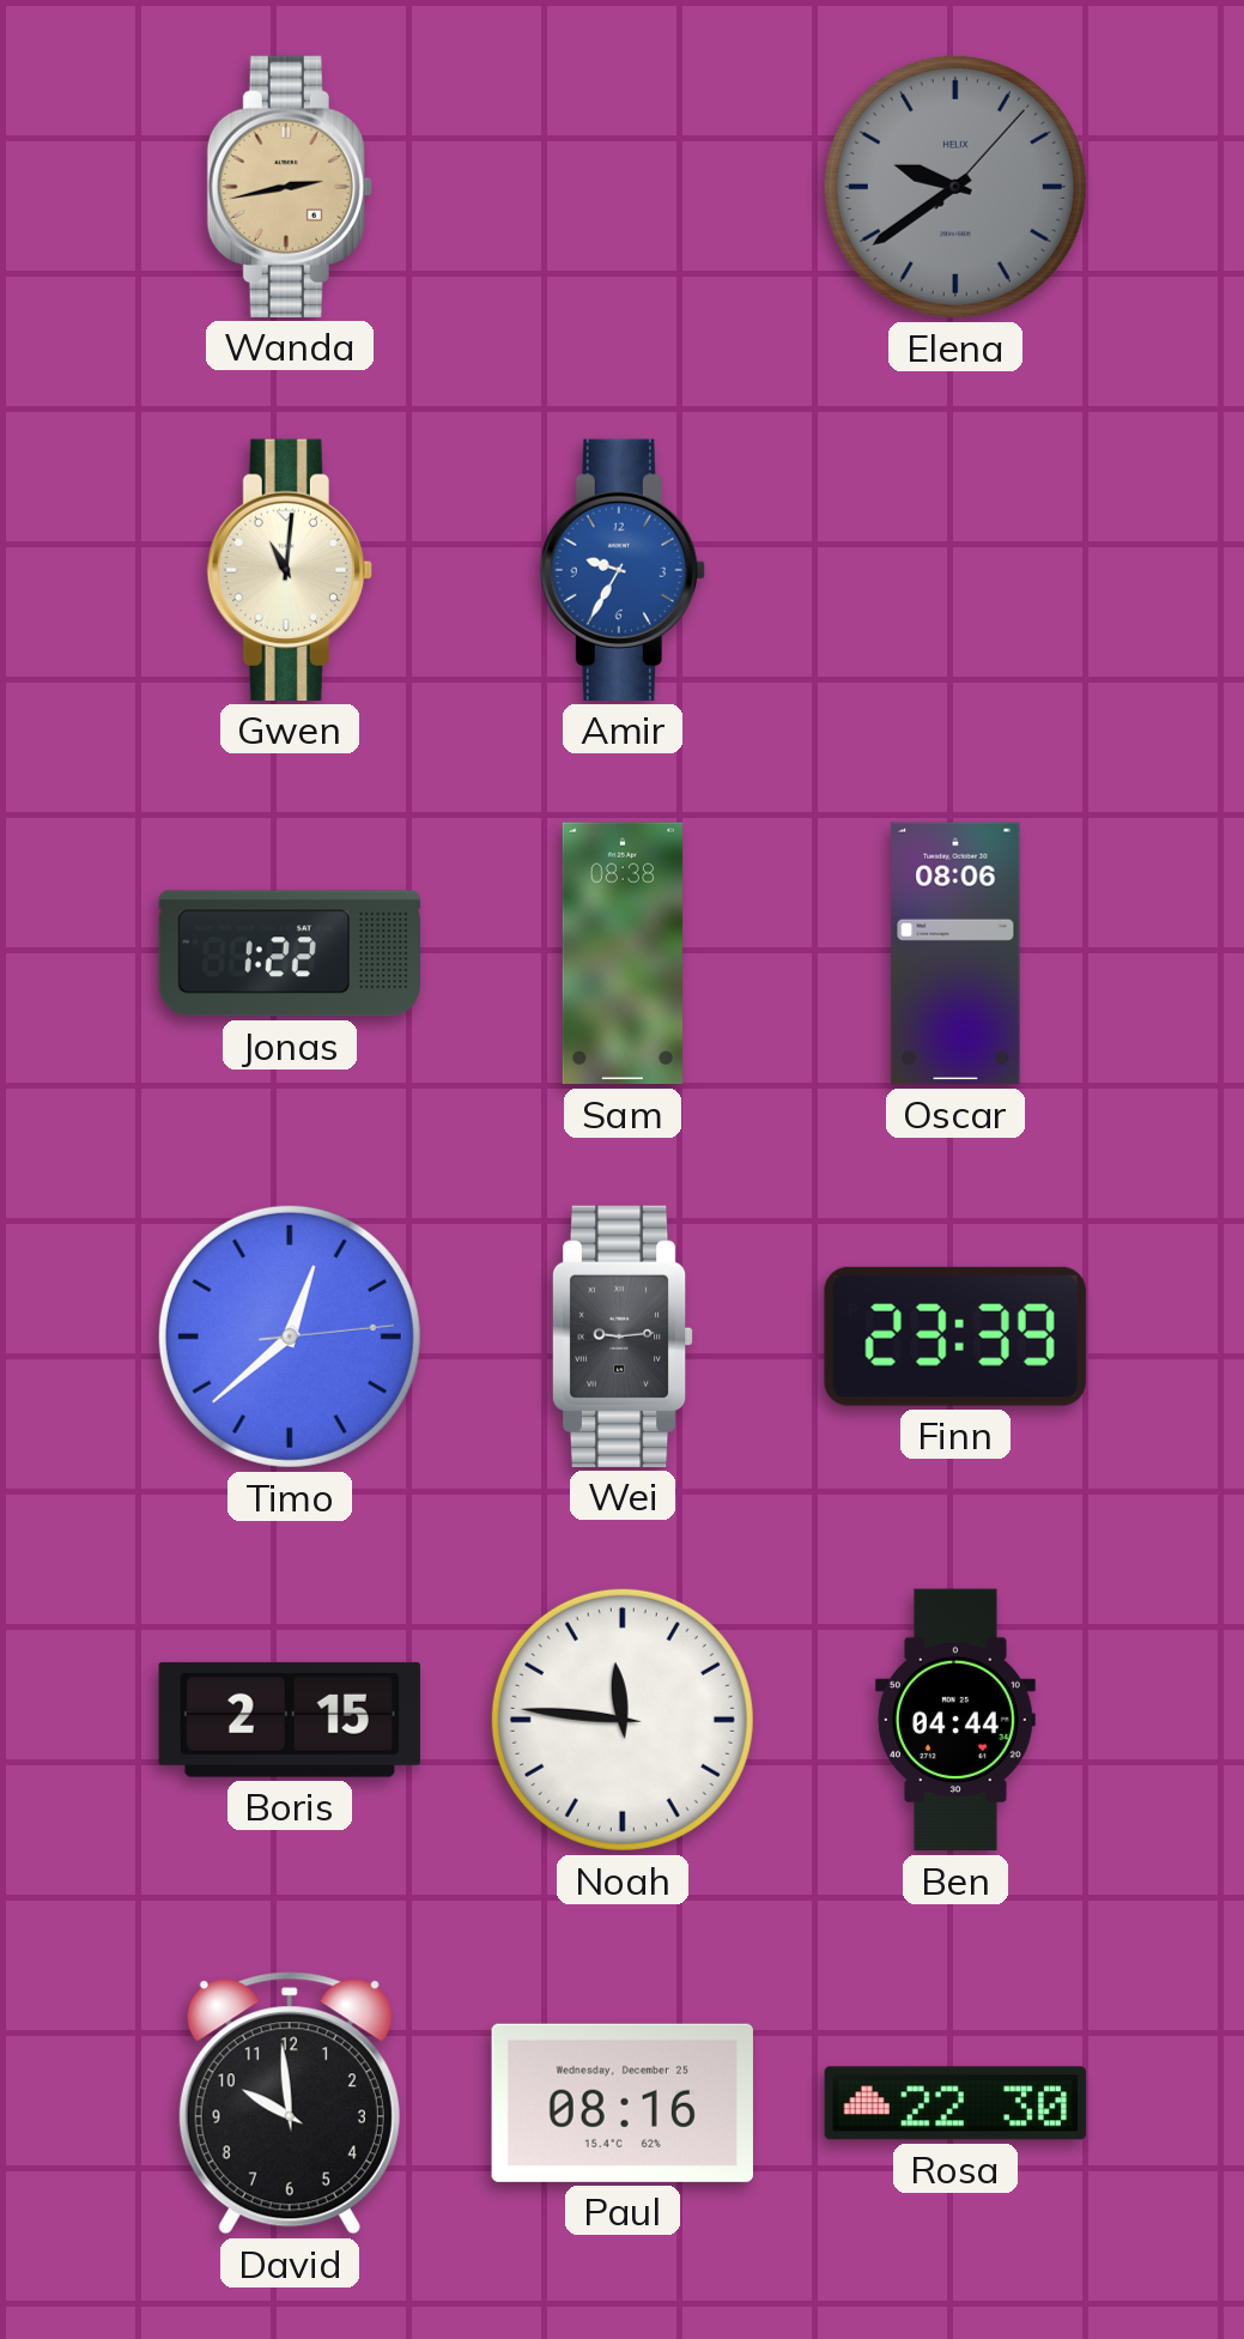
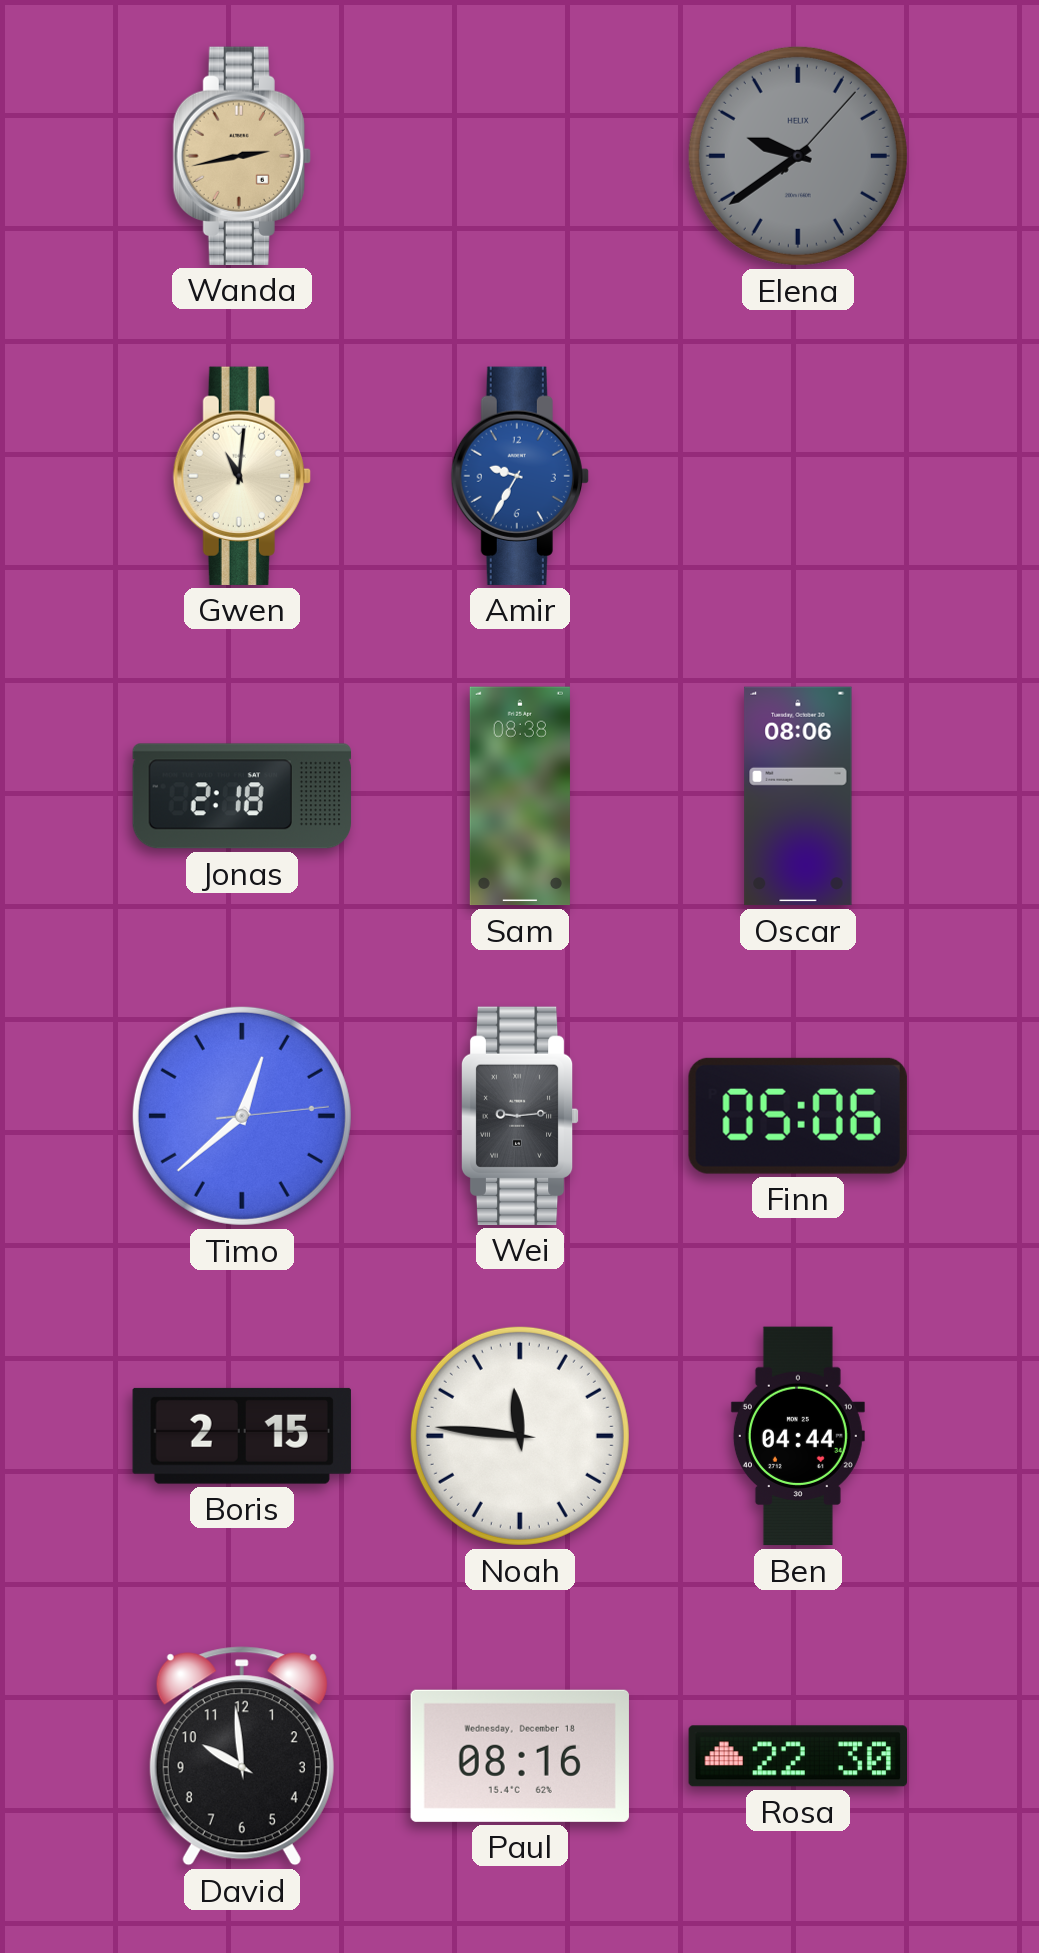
Jonas: 1:22 -> 2:18 (242, 796)
Finn: 23:39 -> 05:06 (798, 1116)
Paul date: Wednesday, December 25 -> Wednesday, December 18 (520, 1756)
